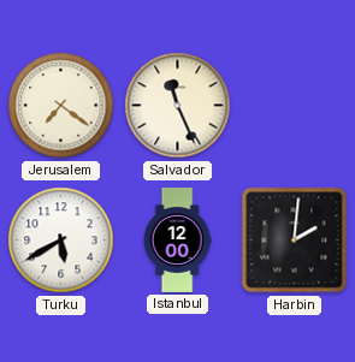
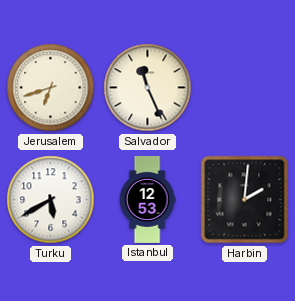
Jerusalem: 7:21 -> 6:42 (51, 88)
Istanbul: 12:00 -> 12:53 (147, 199)
